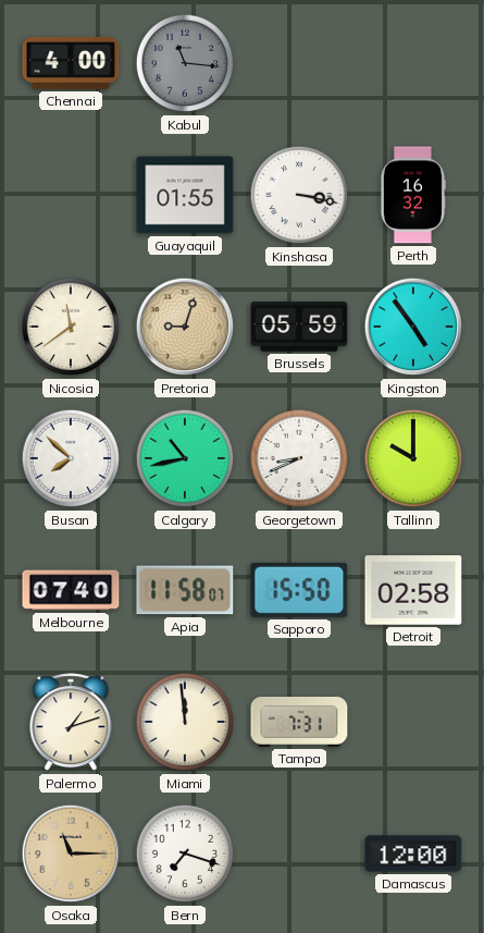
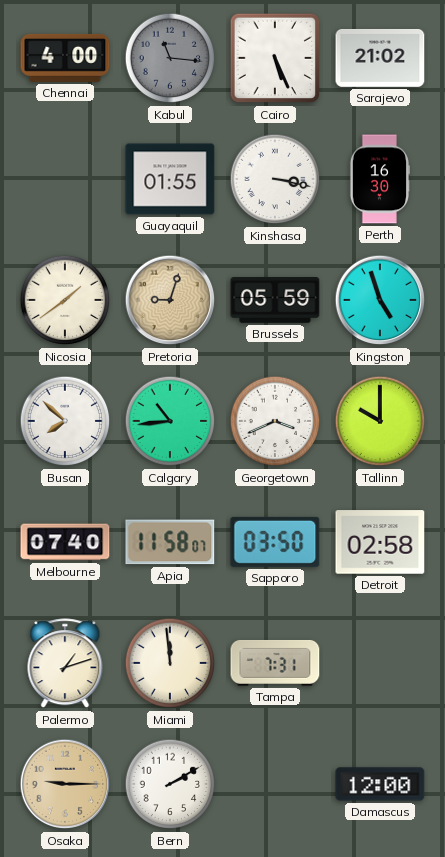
Cairo: none -> 5:26 (275, 58)
Sarajevo: none -> 21:02 (380, 58)
Perth: 16:32 -> 16:30 (379, 179)
Nicosia: 11:39 -> 1:39 (65, 300)
Kingston: 4:54 -> 4:57 (380, 300)
Calgary: 10:43 -> 10:44 (170, 421)
Georgetown: 8:41 -> 3:41 (275, 421)
Sapporo: 15:50 -> 03:50 (275, 542)
Osaka: 11:15 -> 9:15 (65, 784)
Bern: 7:18 -> 2:10 (170, 784)
